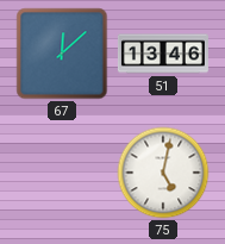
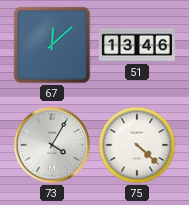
73: none -> 4:05 (52, 145)
75: 5:02 -> 4:22 (137, 145)
